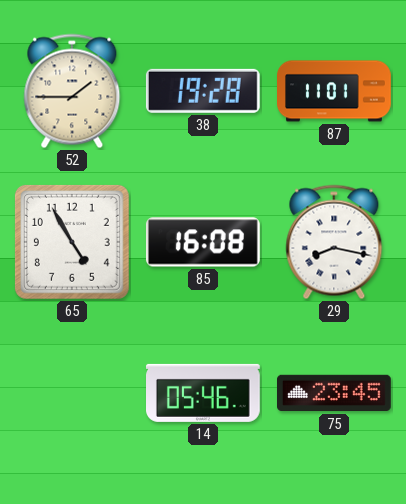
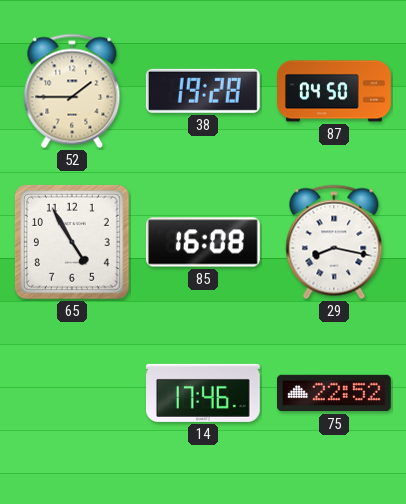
87: 11:01 -> 04:50 (334, 91)
14: 05:46 -> 17:46 (204, 393)
75: 23:45 -> 22:52 (335, 393)
